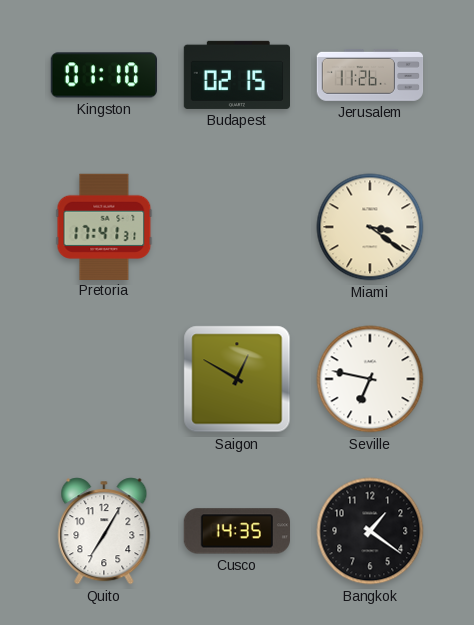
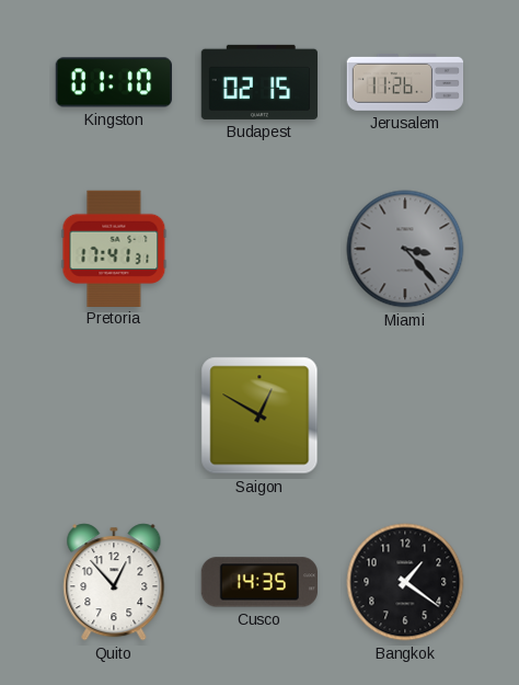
Miami: 3:21 -> 3:23 (405, 249)
Miami dial: cream -> grey (405, 249)
Seville: 6:47 -> none (370, 379)
Quito: 7:05 -> 12:53 (114, 582)
